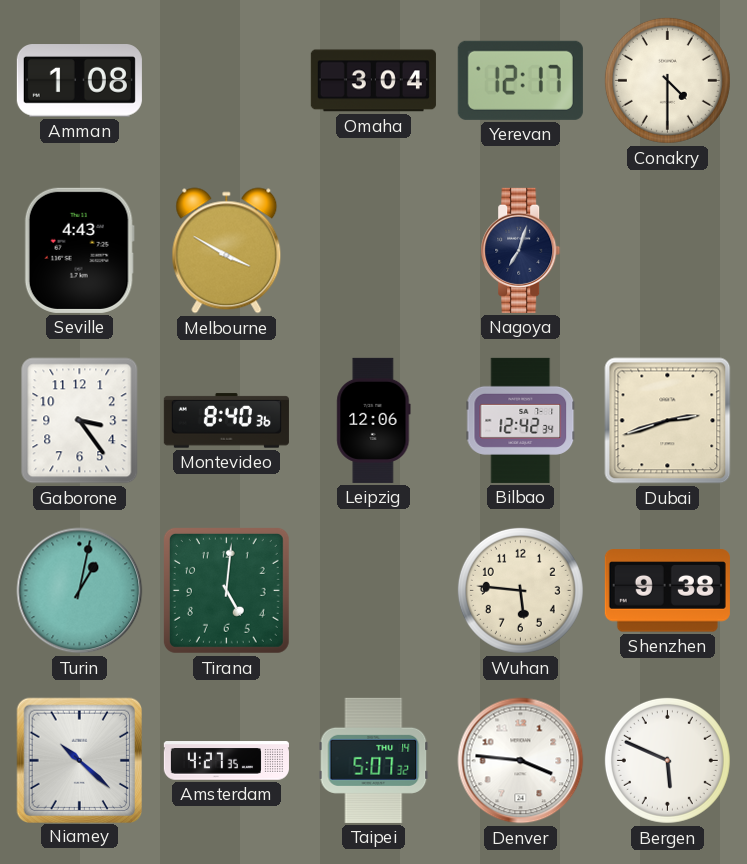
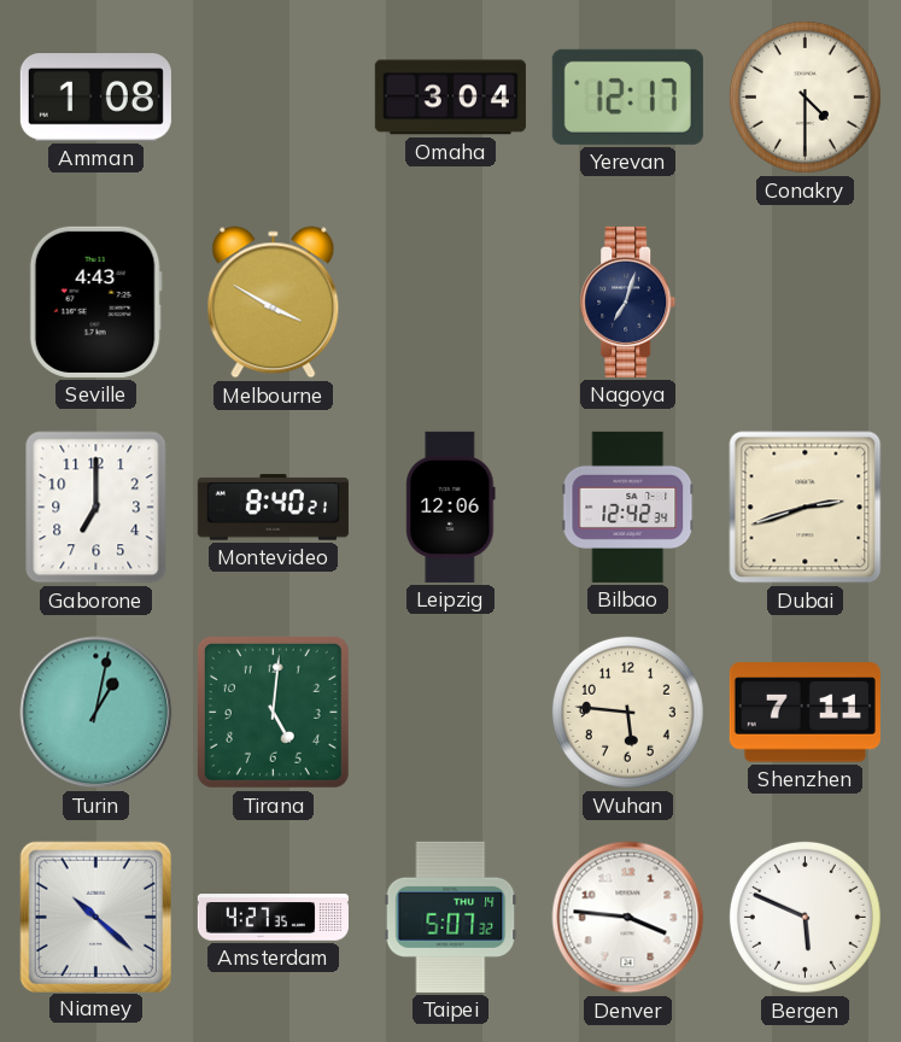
Gaborone: 3:24 -> 7:00 (96, 508)
Montevideo: 8:40:36 -> 8:40:21 (273, 508)
Shenzhen: 9:38 -> 7:11 (805, 713)
